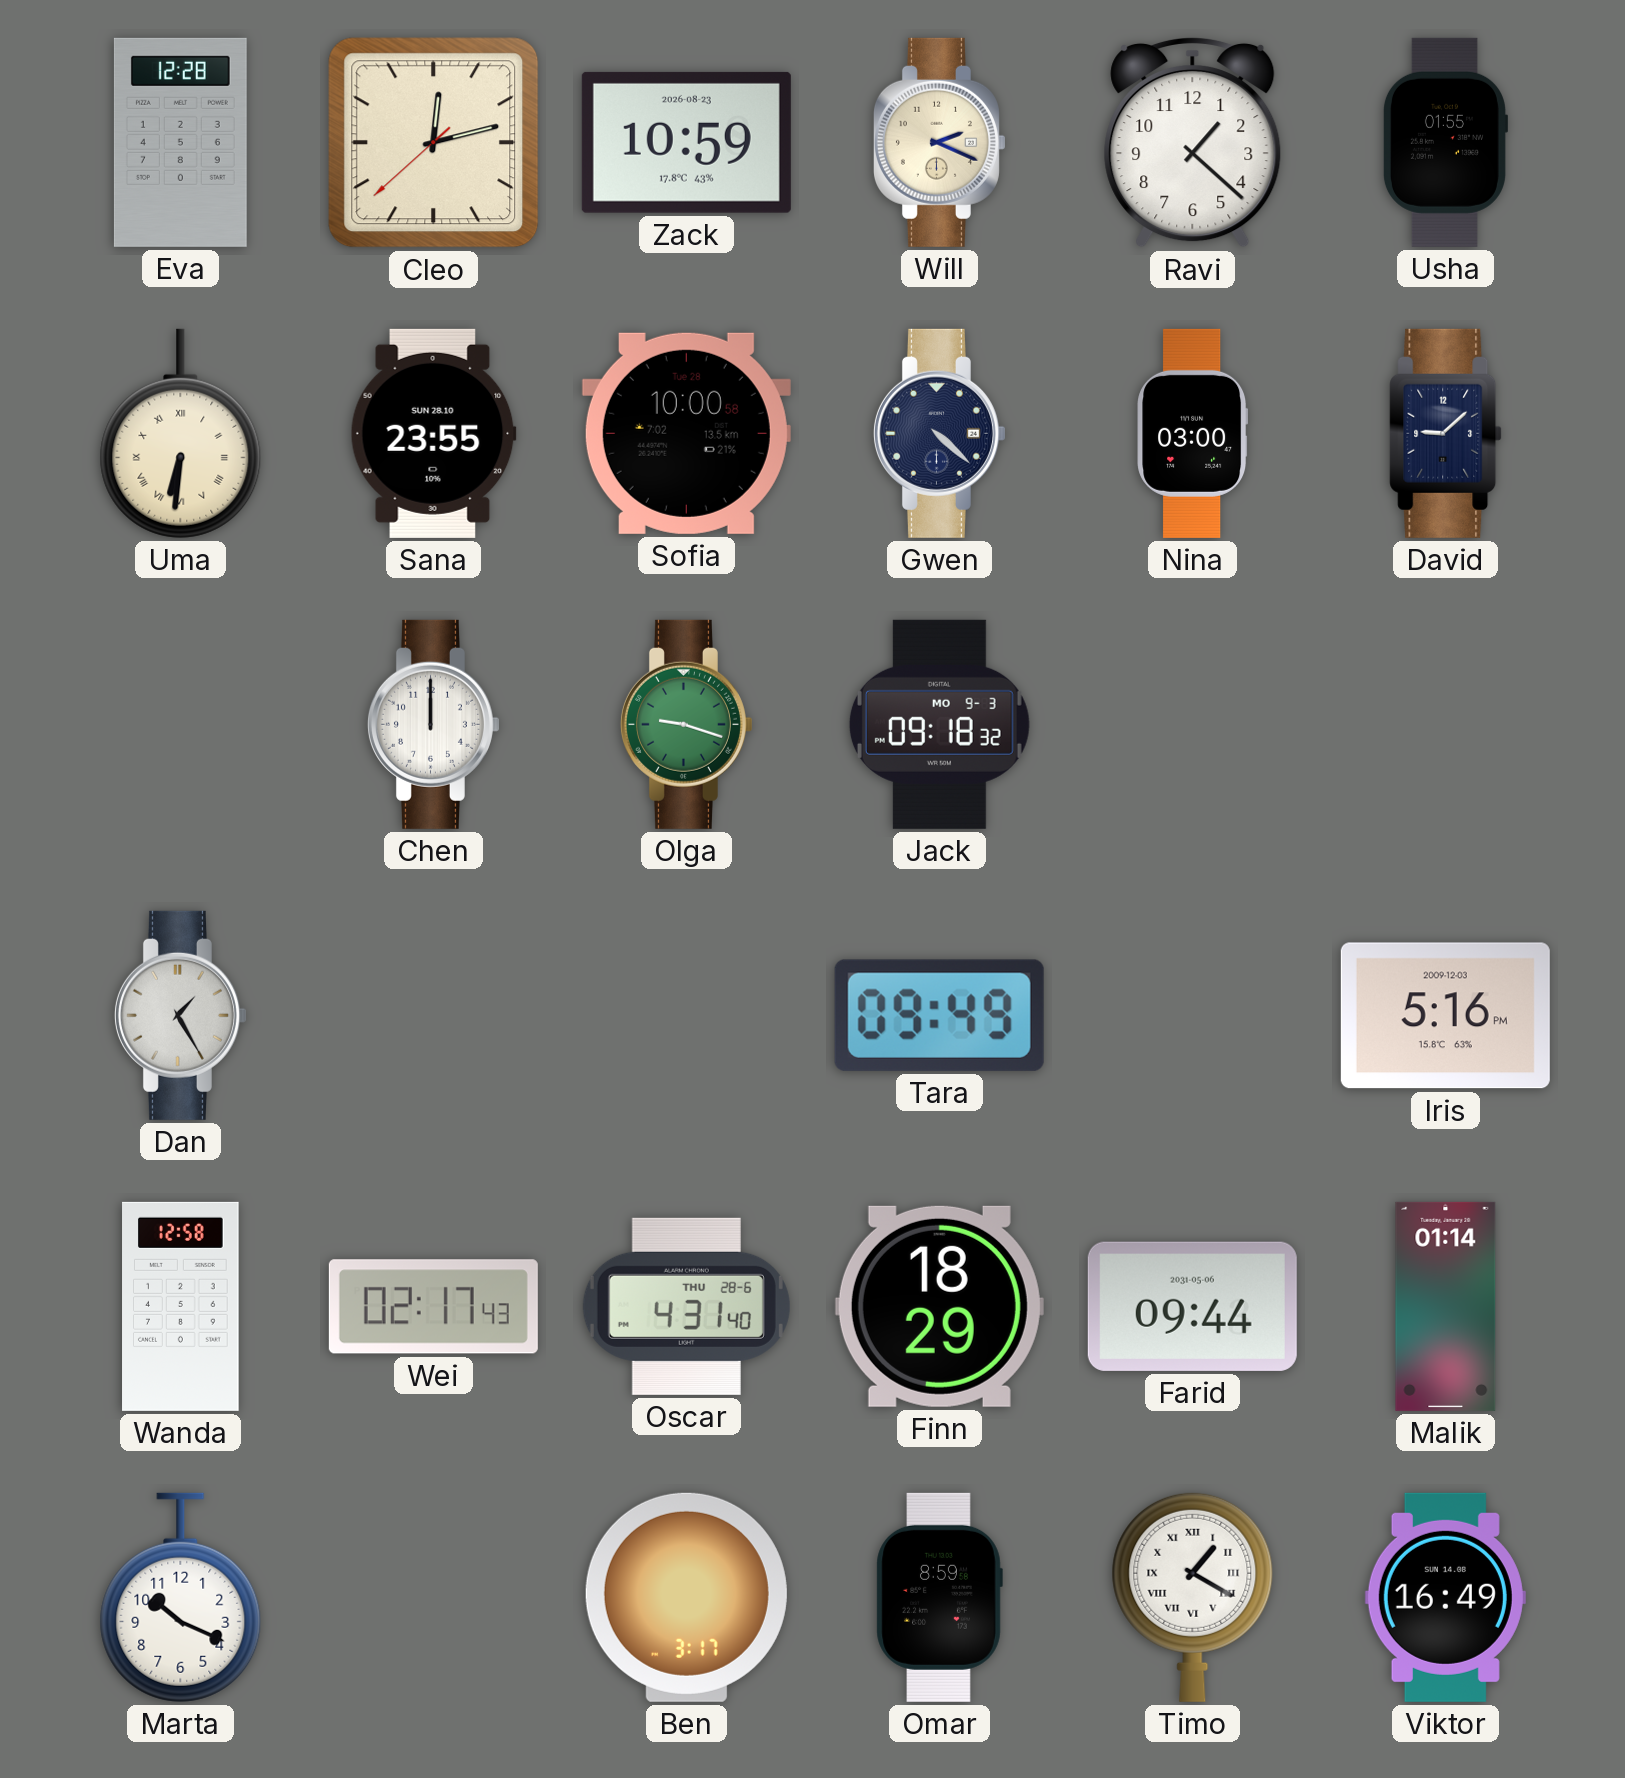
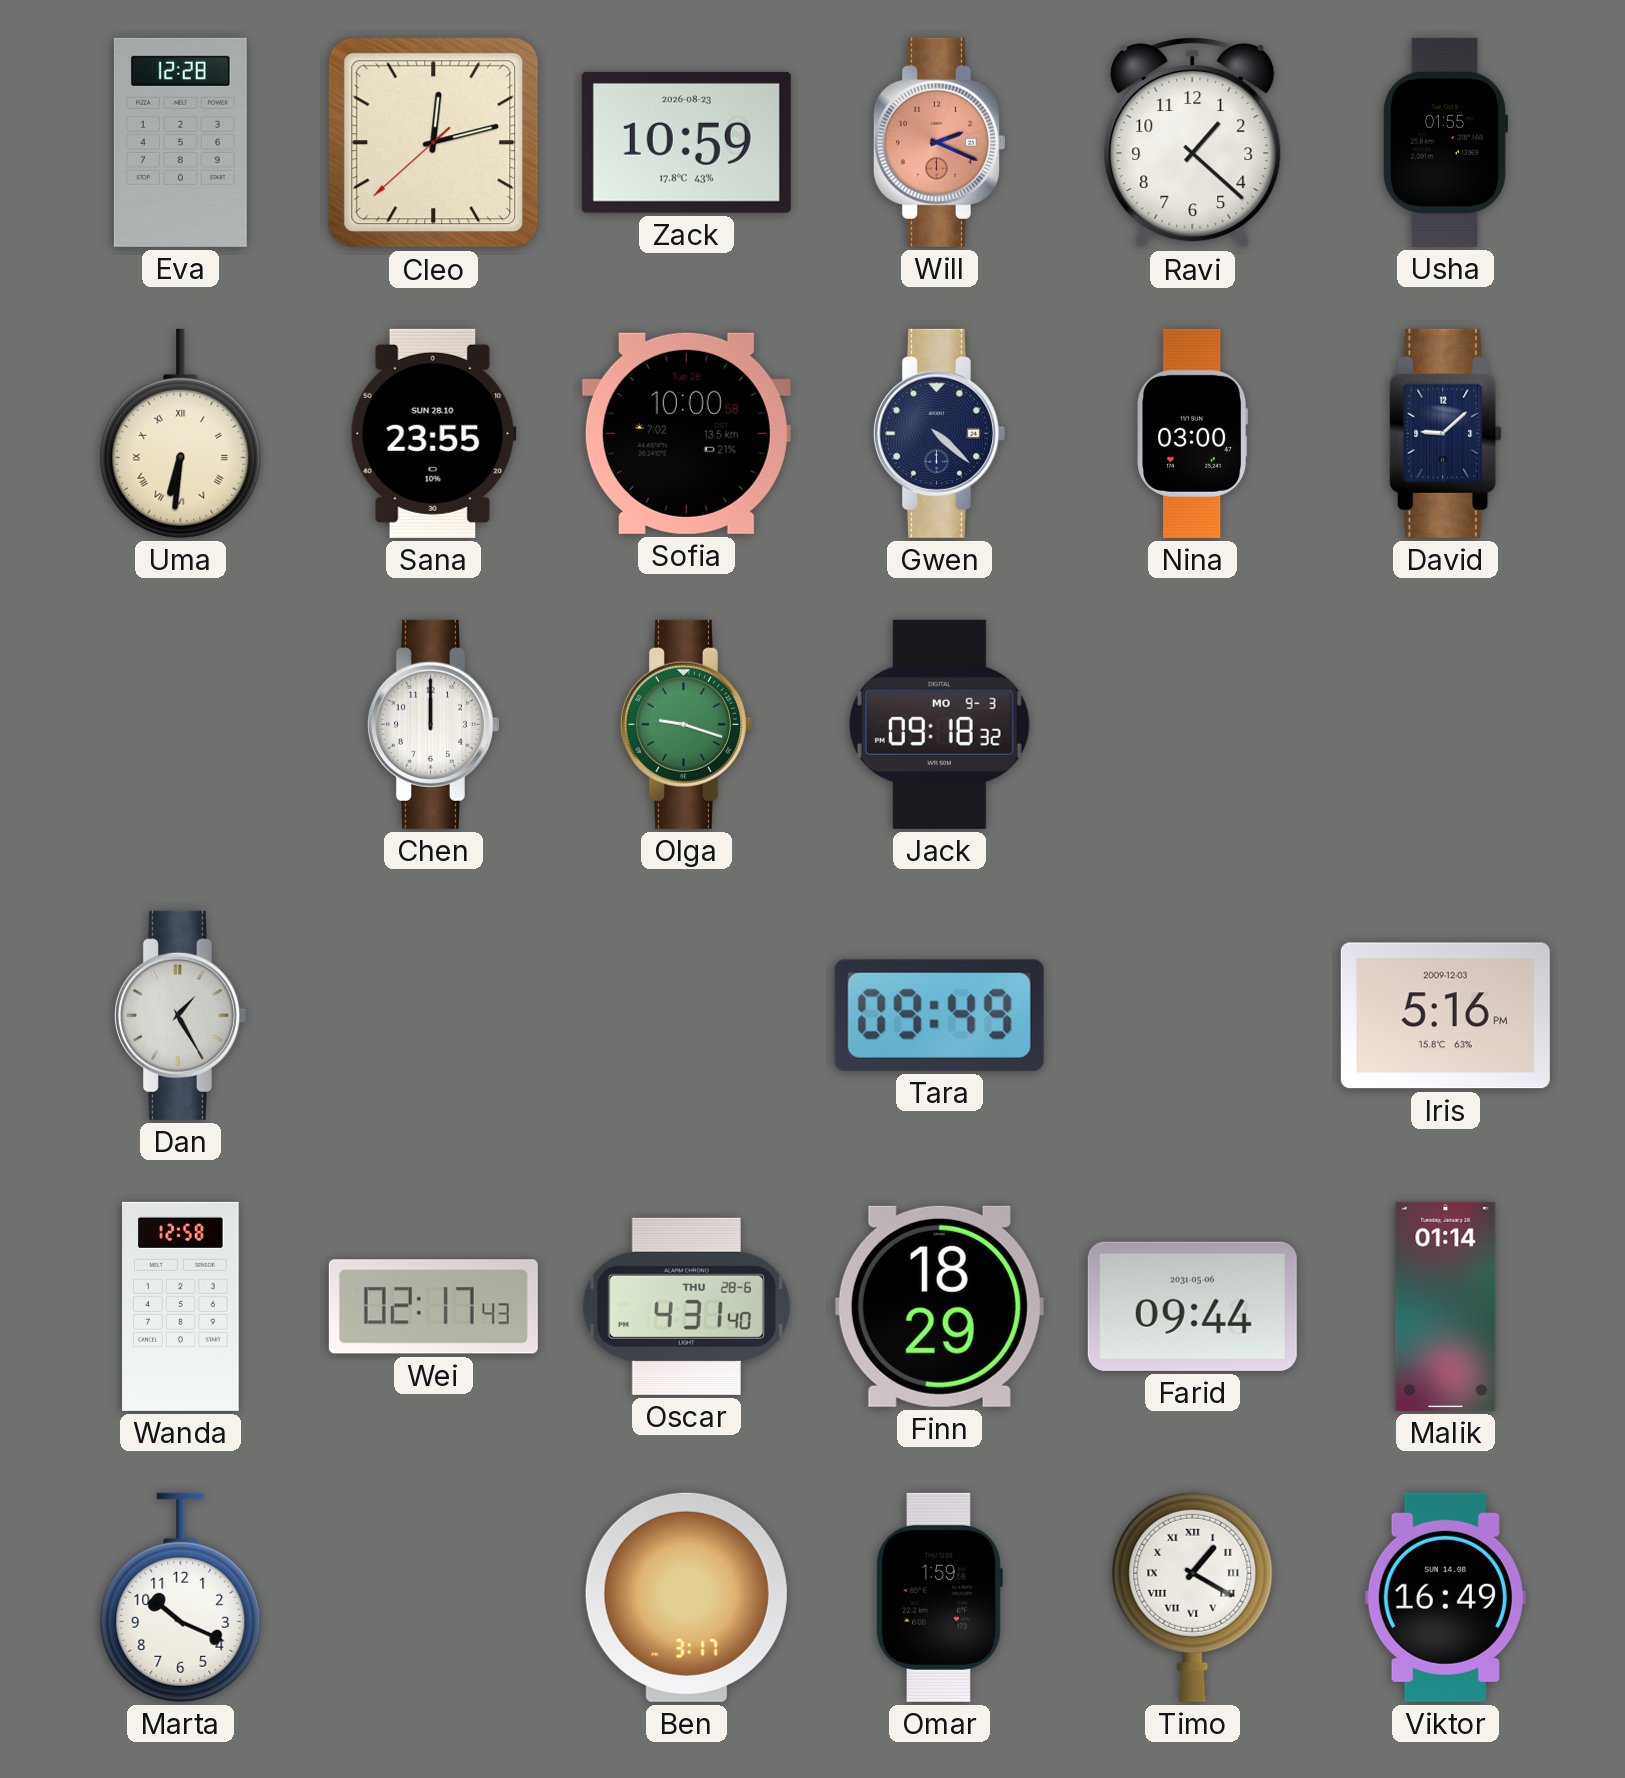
Will dial: cream -> salmon (939, 142)
Omar: 8:59 -> 1:59 (939, 1597)
